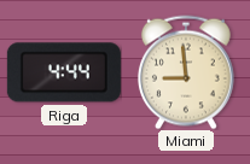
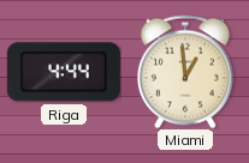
Miami: 8:59 -> 12:59 (185, 72)
